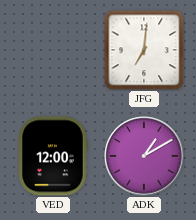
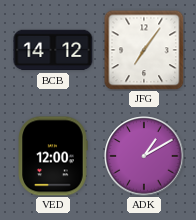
BCB: none -> 14:12 (53, 50)
JFG: 7:01 -> 7:06 (144, 50)
